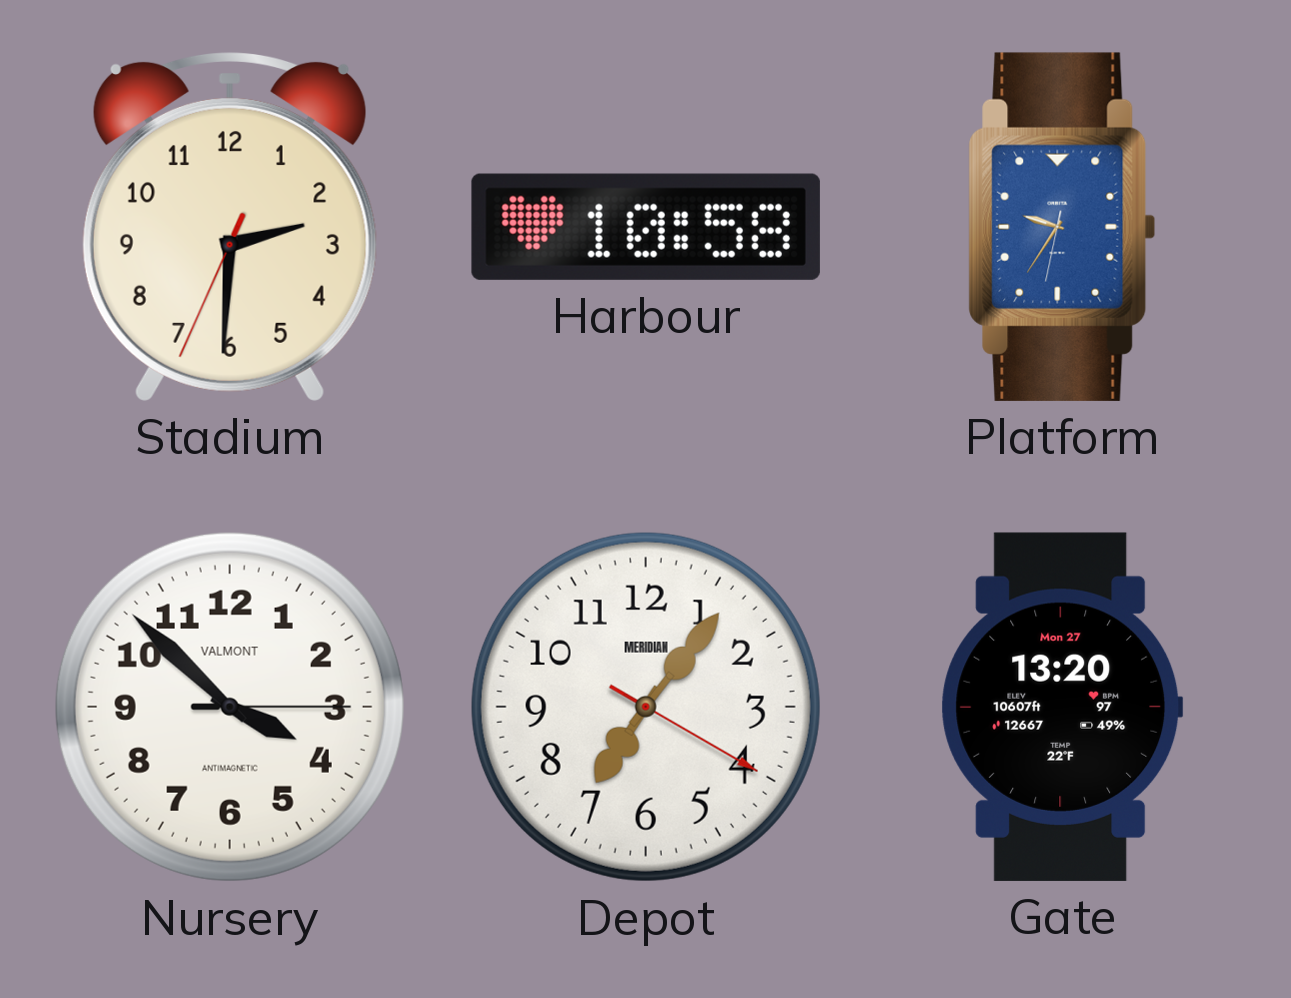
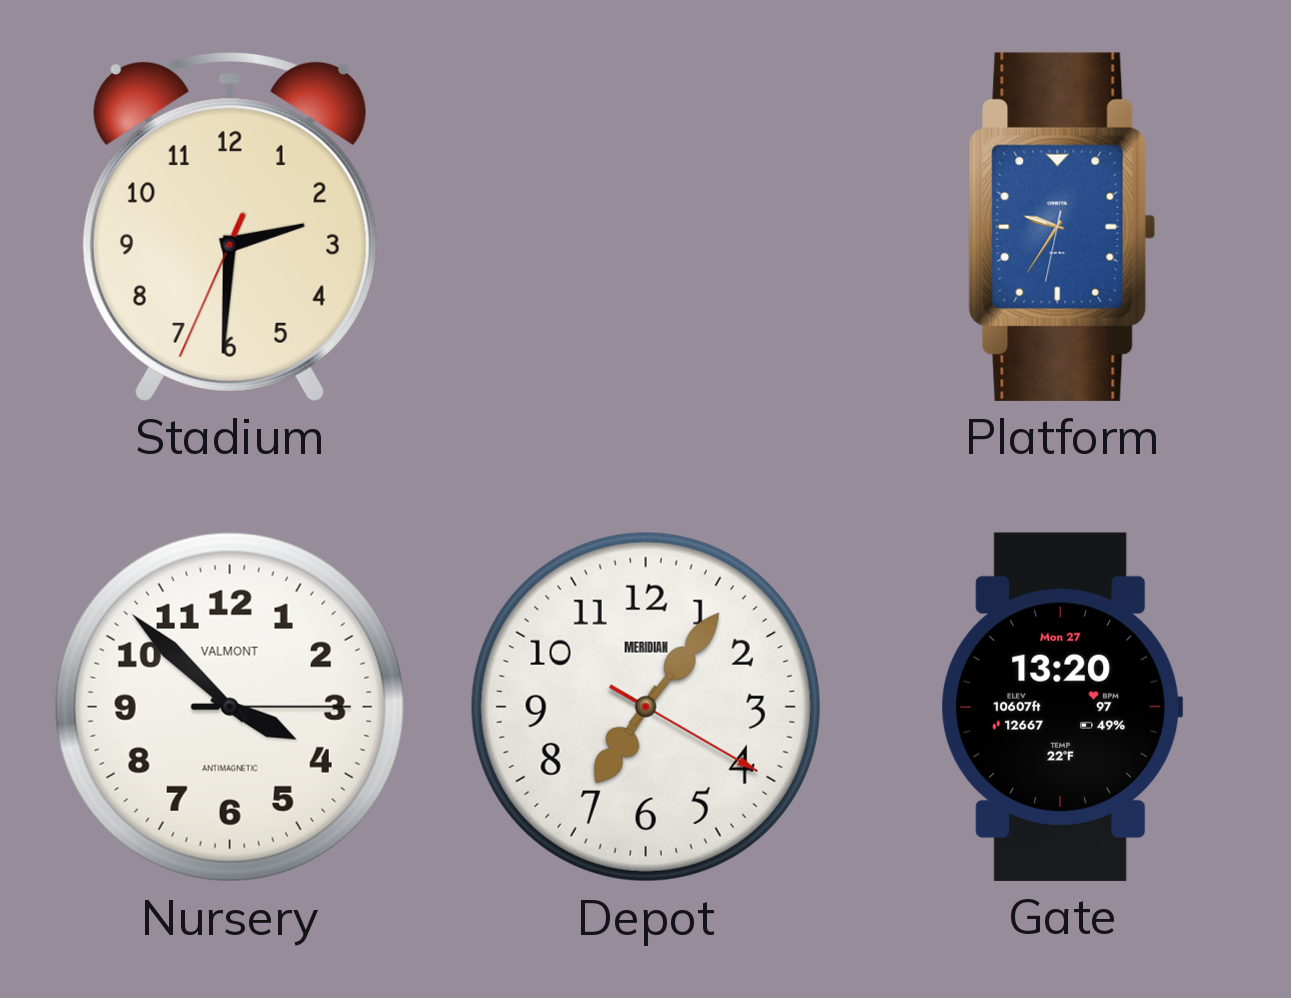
Harbour: 10:58 -> none (646, 227)
